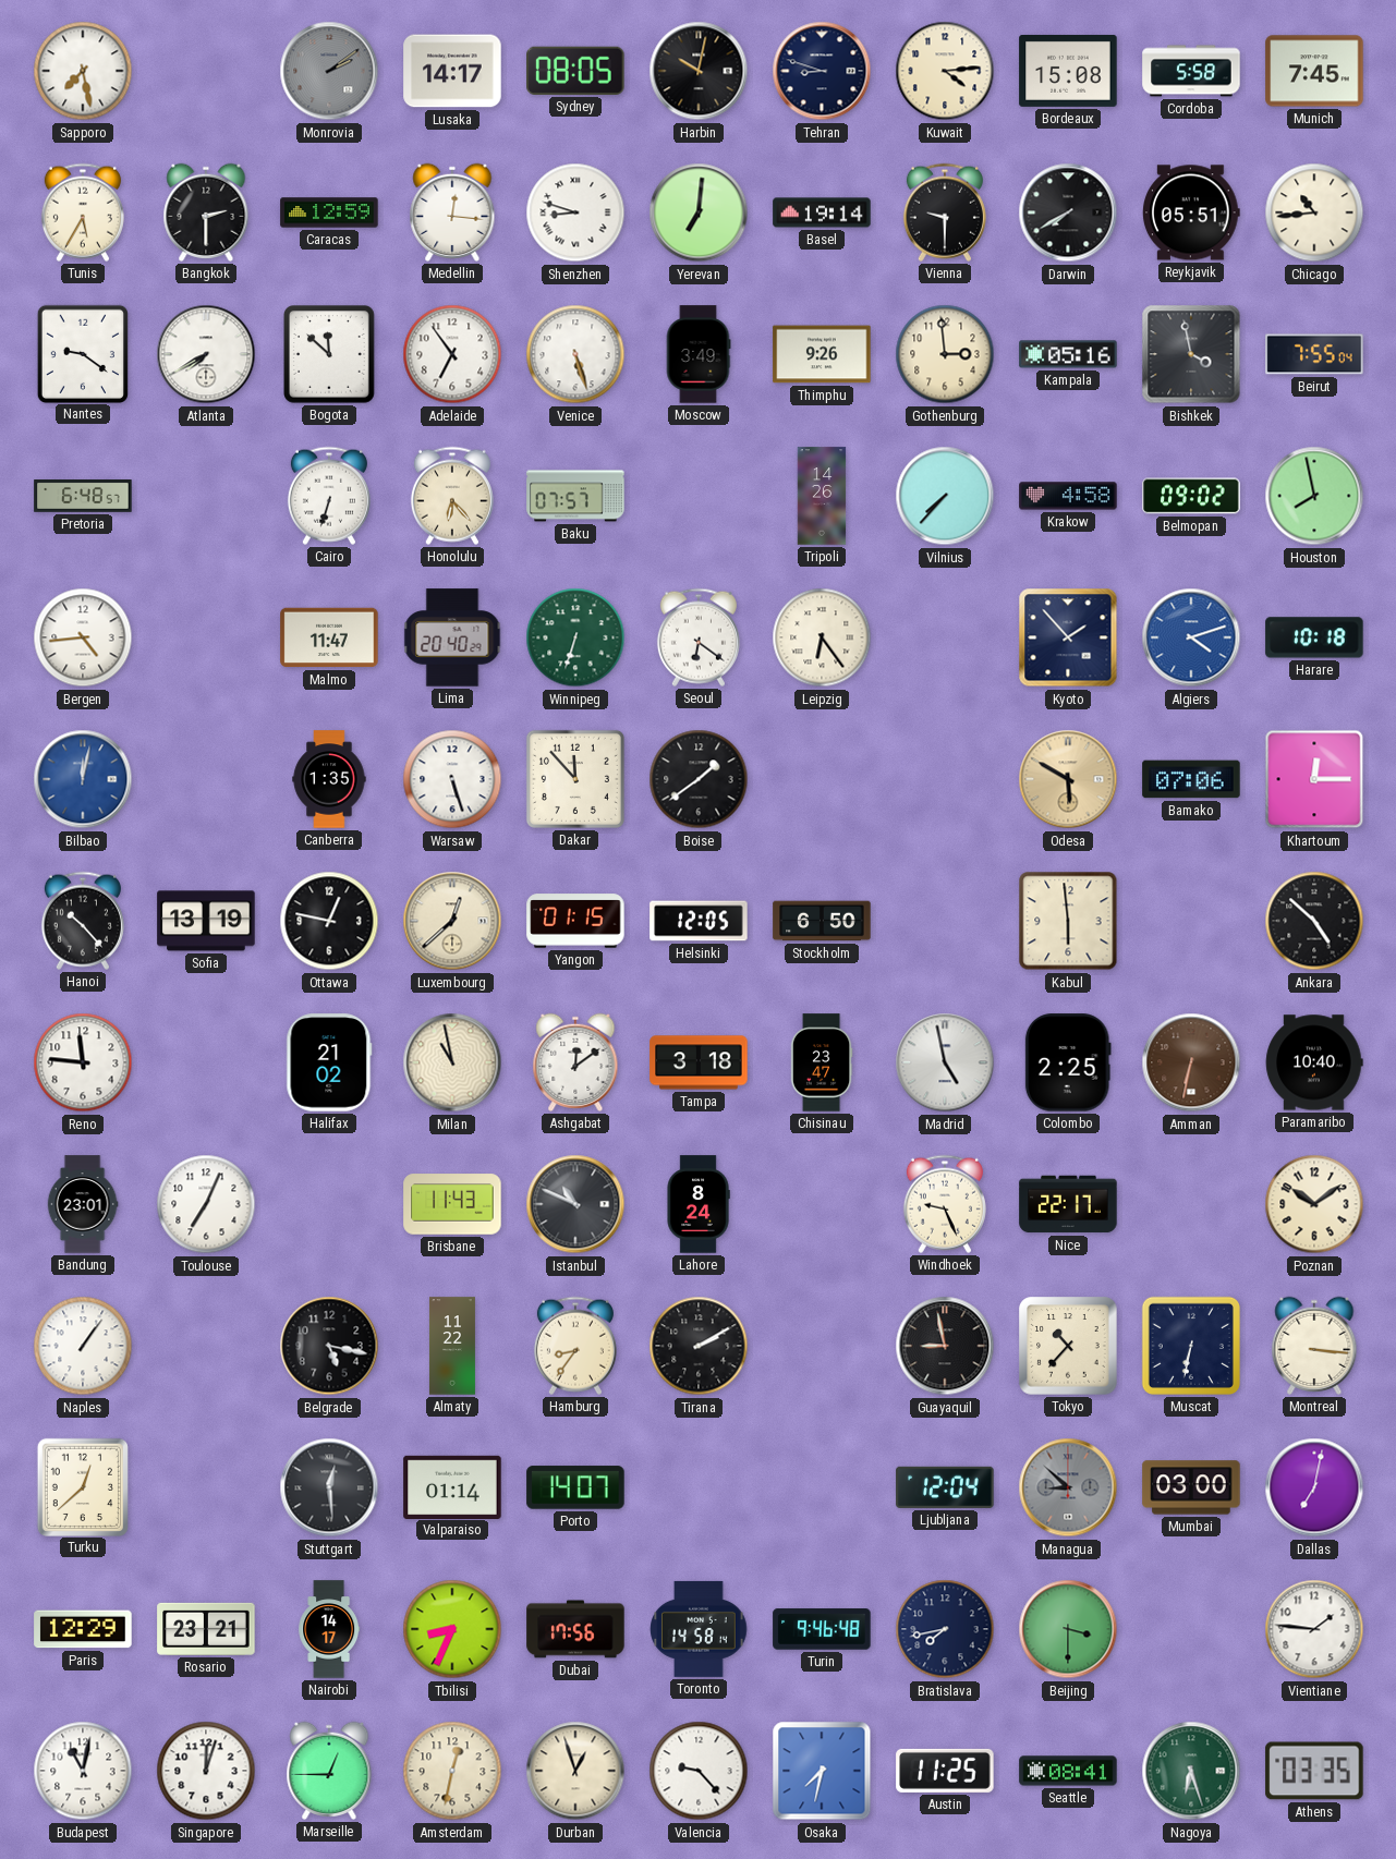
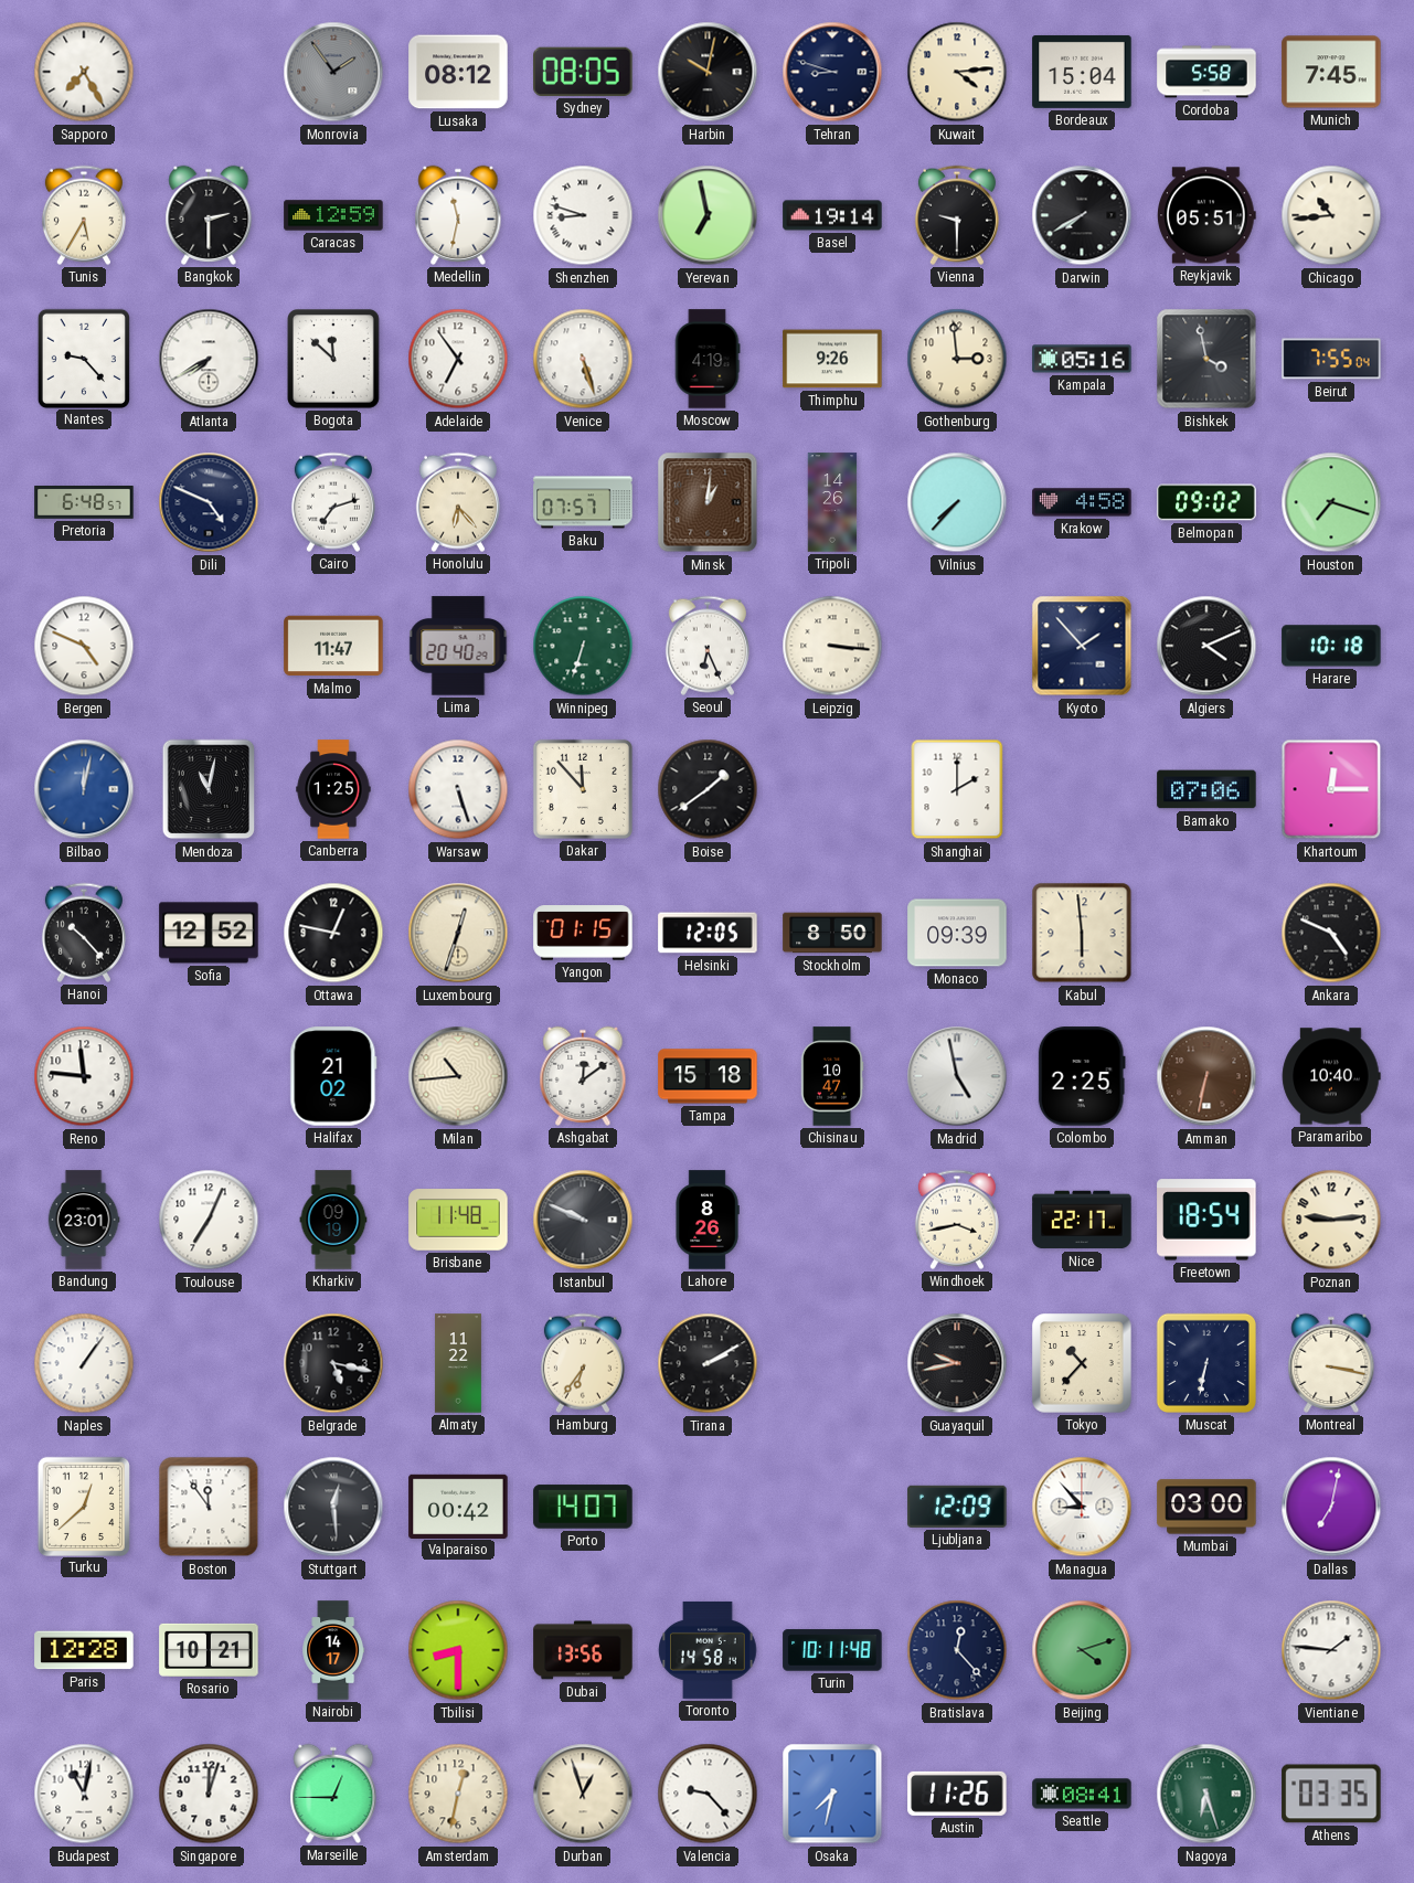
Sapporo: 7:28 -> 7:25 (84, 72)
Monrovia: 2:09 -> 1:54 (333, 72)
Lusaka: 14:17 -> 08:12 (458, 72)
Bordeaux: 15:08 -> 15:04 (1082, 72)
Medellin: 12:16 -> 11:32 (458, 215)
Yerevan: 7:01 -> 6:58 (708, 215)
Nantes: 9:21 -> 9:23 (83, 358)
Moscow: 3:49 -> 4:19 (708, 359)
Dili: none -> 4:49 (209, 502)
Cairo: 6:33 -> 7:12 (333, 502)
Minsk: none -> 1:01 (708, 502)
Houston: 7:58 -> 7:18 (1331, 502)
Bergen: 4:44 -> 4:49 (84, 646)
Seoul: 6:21 -> 6:26 (708, 646)
Leipzig: 6:24 -> 3:16 (832, 646)
Algiers: 4:12 -> 4:11 (1206, 646)
Algiers dial: blue -> black (1206, 646)
Mendoza: none -> 11:02 (209, 789)
Canberra: 1:35 -> 1:25 (333, 789)
Shanghai: none -> 2:00 (957, 789)
Odesa: 5:50 -> none (1068, 779)
Sofia: 13:19 -> 12:52 (209, 933)
Luxembourg: 12:38 -> 12:33 (458, 933)
Stockholm: 6:50 -> 8:50 (832, 933)
Monaco: none -> 09:39 (957, 933)
Ankara: 4:52 -> 4:49 (1331, 933)
Milan: 10:58 -> 10:44 (458, 1076)
Tampa: 3:18 -> 15:18 (708, 1076)
Chisinau: 23:47 -> 10:47 (832, 1076)
Kharkiv: none -> 09:19 (333, 1220)
Brisbane: 11:43 -> 11:48 (458, 1220)
Istanbul: 10:49 -> 9:49 (583, 1220)
Lahore: 8:24 -> 8:26 (708, 1220)
Windhoek: 9:26 -> 3:43 (957, 1220)
Freetown: none -> 18:54 (1206, 1220)
Poznan: 10:09 -> 9:14 (1331, 1220)
Hamburg: 8:36 -> 6:36 (583, 1363)
Guayaquil: 8:58 -> 9:43 (957, 1363)
Montreal: 3:16 -> 3:17 (1331, 1363)
Boston: none -> 11:54 (209, 1507)
Valparaiso: 01:14 -> 00:42 (458, 1506)
Ljubljana: 12:04 -> 12:09 (957, 1507)
Managua: 8:52 -> 8:53 (1082, 1507)
Managua dial: grey -> white (1082, 1507)
Paris: 12:29 -> 12:28 (84, 1650)
Rosario: 23:21 -> 10:21 (209, 1650)
Tbilisi: 8:34 -> 8:30 (458, 1650)
Dubai: 17:56 -> 13:56 (583, 1650)
Turin: 9:46 -> 10:11 (832, 1650)
Bratislava: 7:43 -> 12:23 (957, 1650)
Beijing: 3:30 -> 4:12 (1082, 1650)
Austin: 11:25 -> 11:26 (957, 1794)
